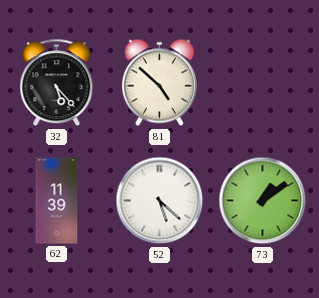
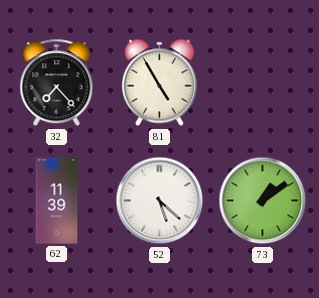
32: 5:23 -> 7:23 (57, 83)
81: 4:52 -> 4:55 (159, 83)
